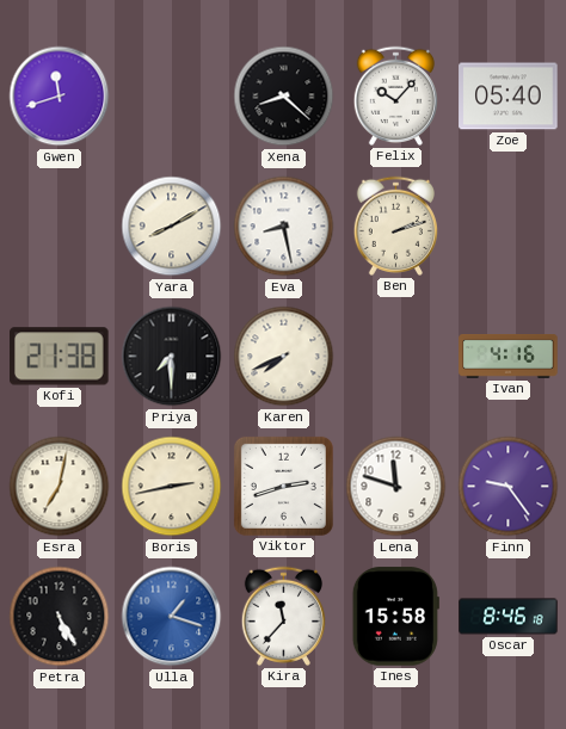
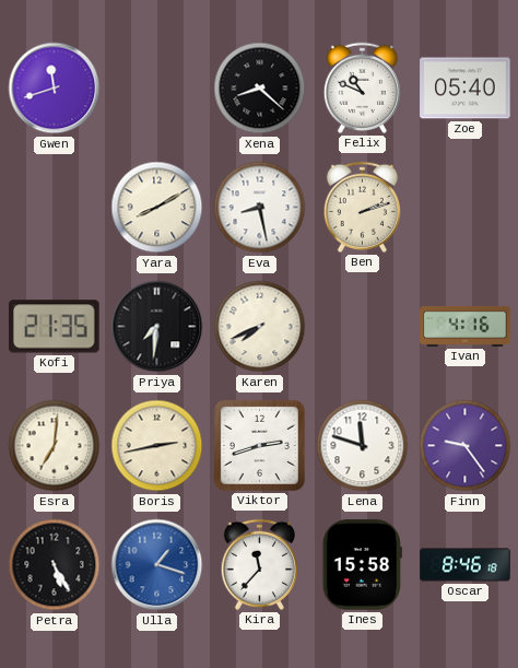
Felix: 10:07 -> 10:49 (362, 87)
Kofi: 21:38 -> 21:35 (55, 327)
Priya: 7:30 -> 7:31 (157, 327)
Esra: 7:02 -> 7:01 (55, 446)
